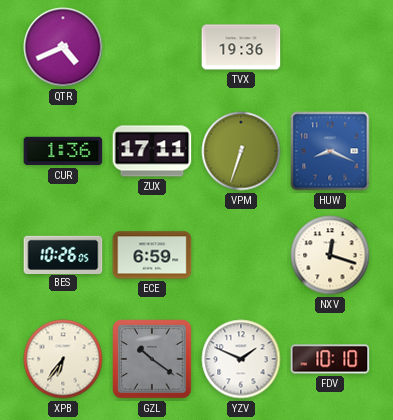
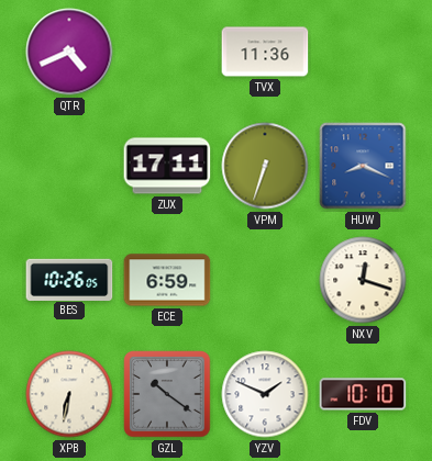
TVX: 19:36 -> 11:36 (265, 52)
CUR: 1:36 -> none (63, 151)
XPB: 6:36 -> 6:32 (69, 394)
